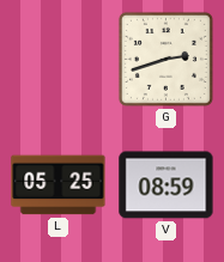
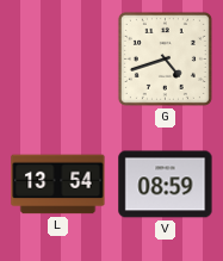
G: 2:42 -> 4:42 (165, 58)
L: 05:25 -> 13:54 (58, 185)
